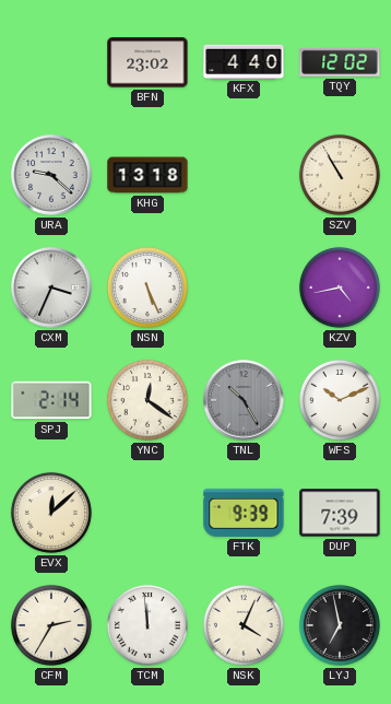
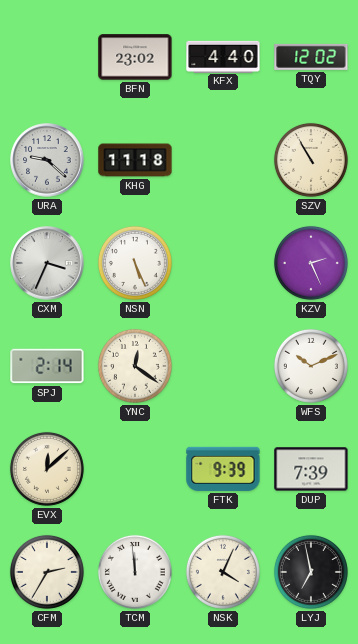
KHG: 13:18 -> 11:18 (135, 160)
KZV: 4:43 -> 2:26 (311, 263)
TNL: 10:25 -> none (244, 400)
